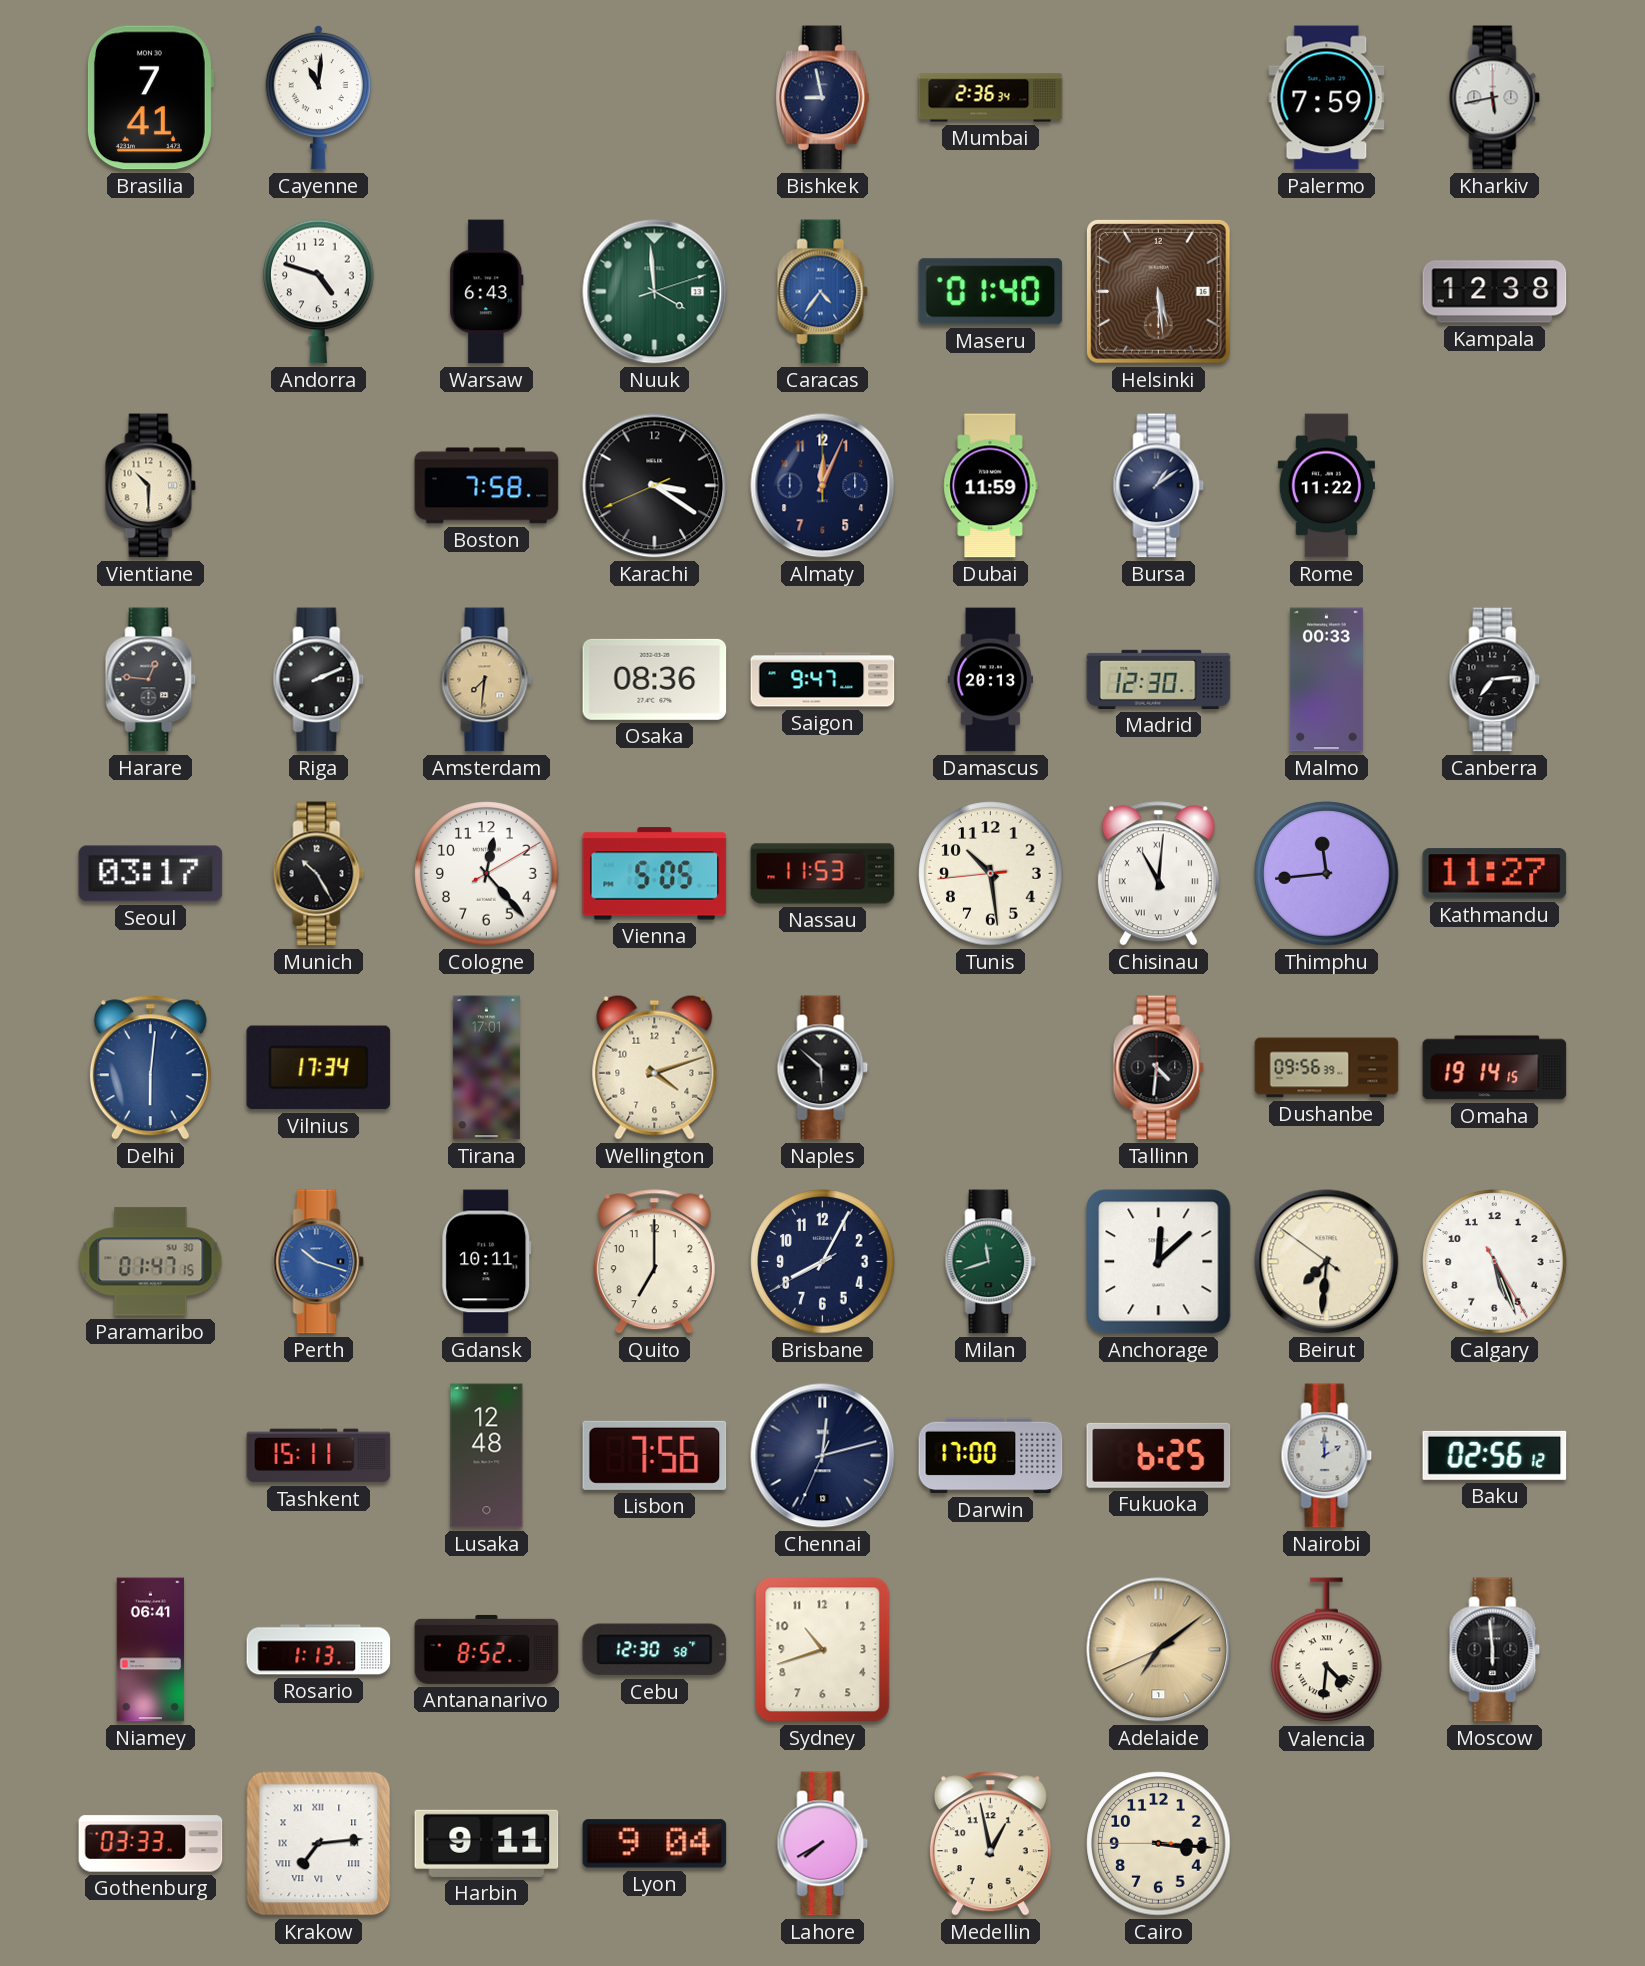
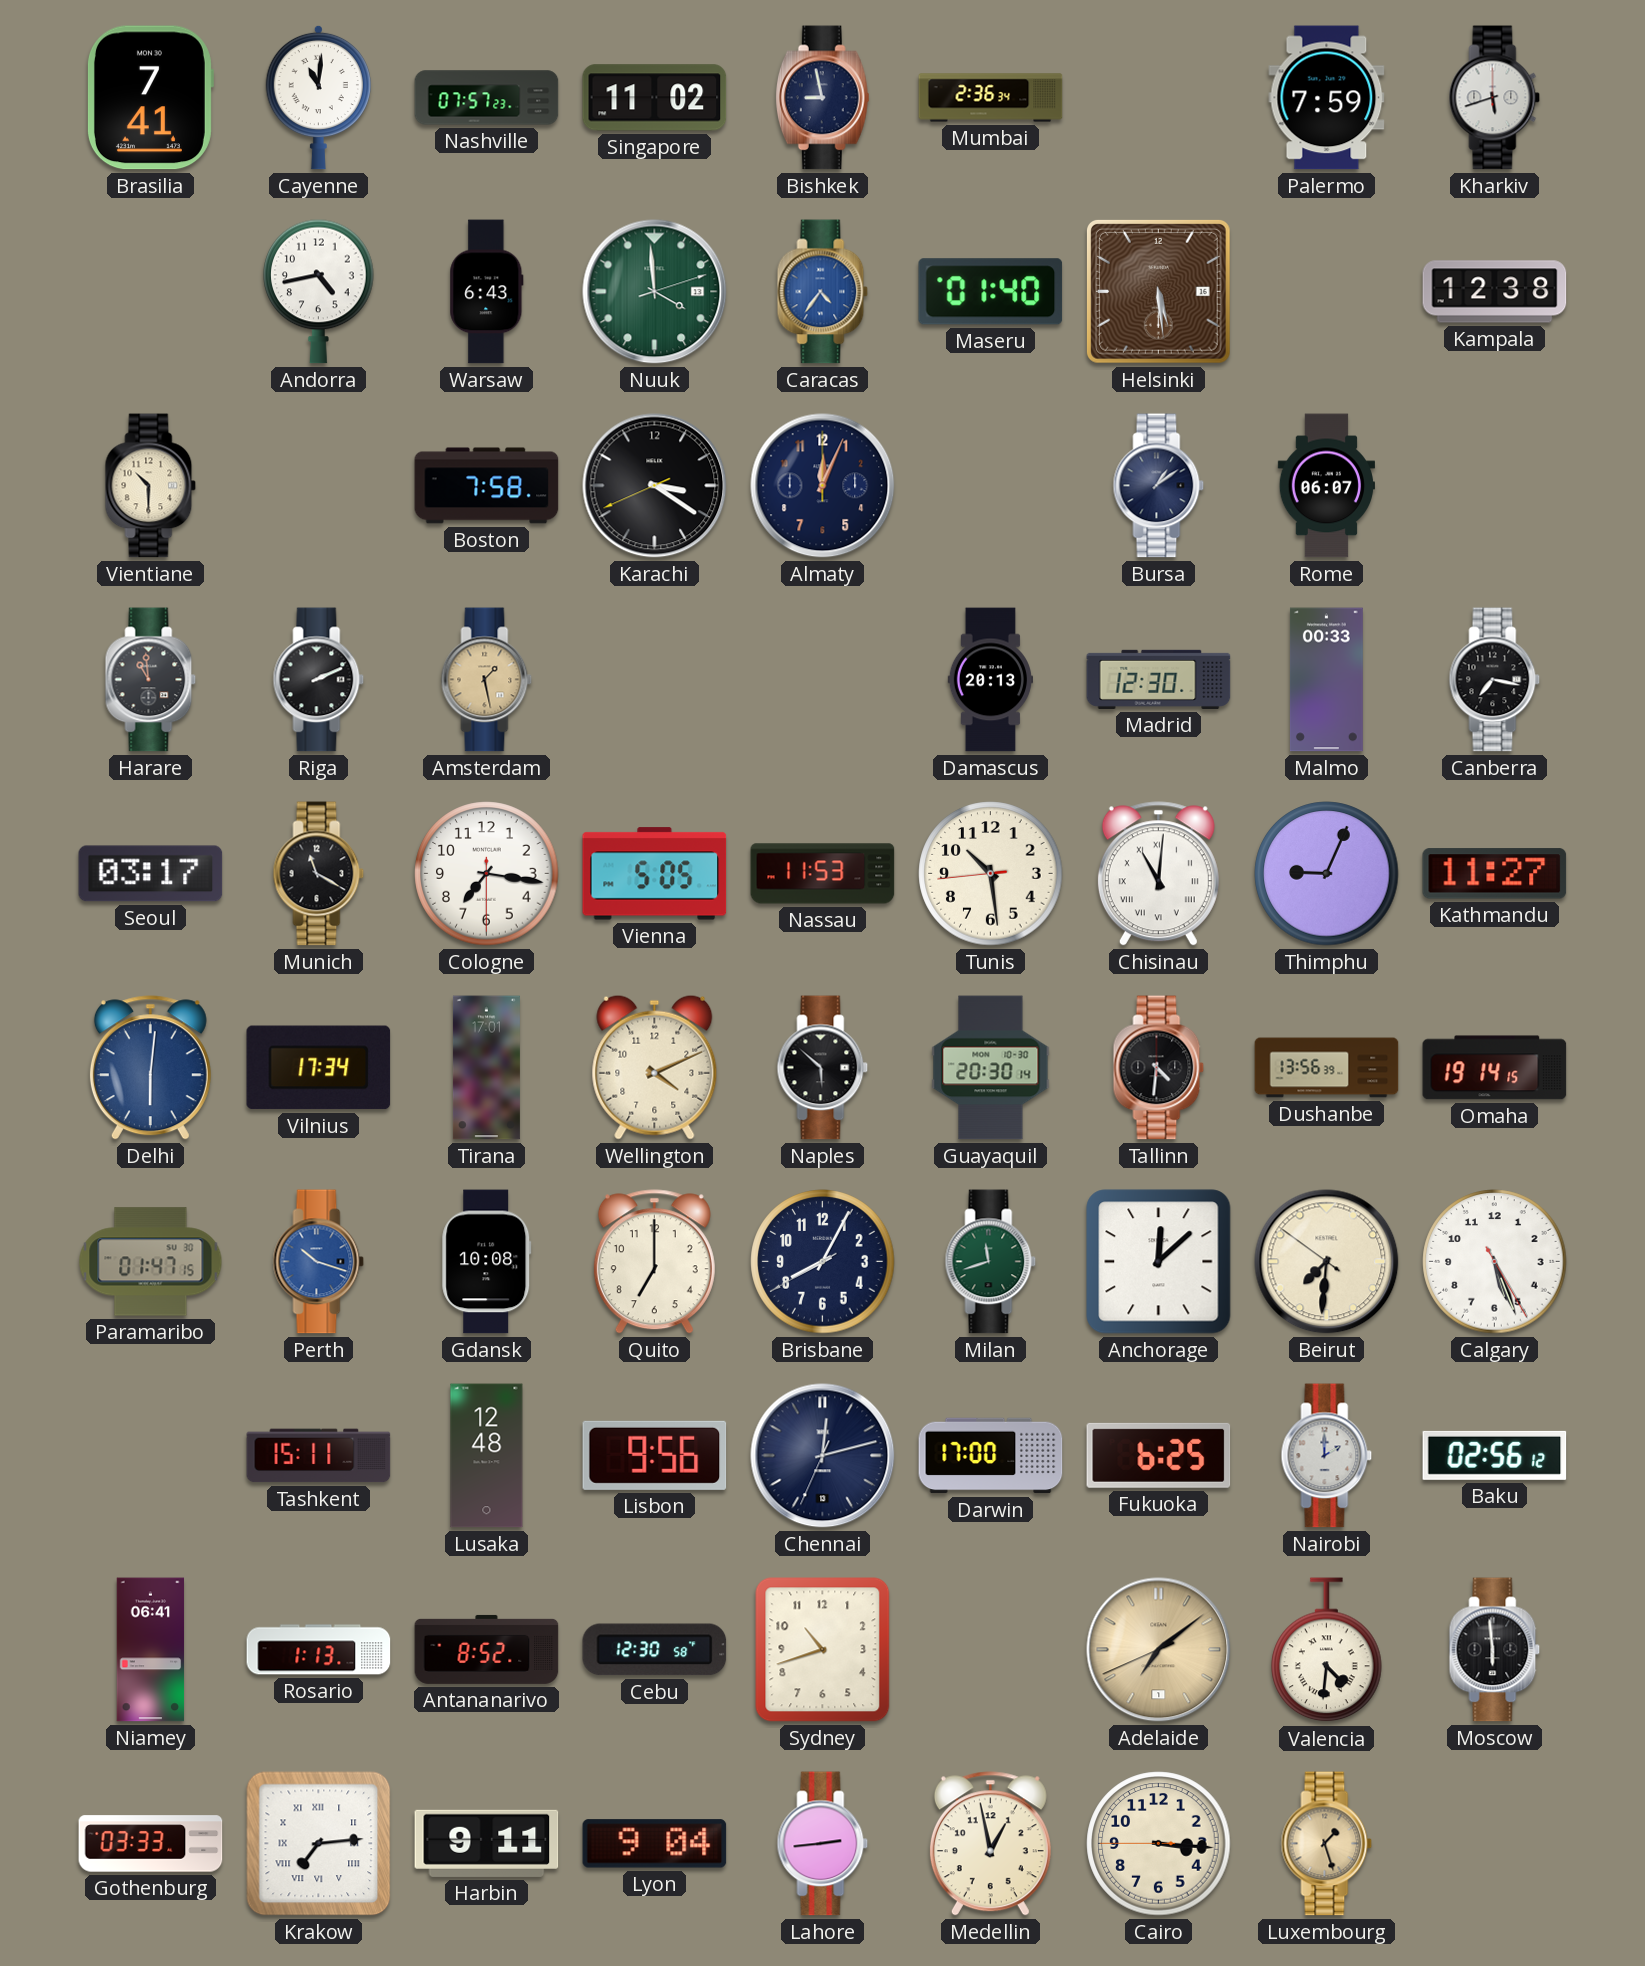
Nashville: none -> 07:57 (487, 98)
Singapore: none -> 11:02 (655, 98)
Kharkiv: 5:43 -> 5:42 (1495, 98)
Andorra: 4:48 -> 4:43 (319, 291)
Dubai: 11:59 -> none (991, 486)
Rome: 11:22 -> 06:07 (1326, 486)
Harare: 12:46 -> 10:59 (151, 680)
Amsterdam: 7:31 -> 1:28 (487, 680)
Osaka: 08:36 -> none (655, 679)
Saigon: 9:47 -> none (823, 680)
Canberra: 7:14 -> 7:17 (1495, 680)
Munich: 10:25 -> 11:20 (319, 874)
Cologne: 12:23 -> 7:16 (487, 874)
Thimphu: 11:44 -> 9:04 (1327, 874)
Wellington: 4:12 -> 4:11 (655, 1067)
Guayaquil: none -> 20:30 (991, 1068)
Dushanbe: 09:56 -> 13:56 (1327, 1068)
Gdansk: 10:11 -> 10:08 (487, 1262)
Lisbon: 7:56 -> 9:56 (655, 1455)
Lahore: 7:40 -> 2:44 (823, 1844)
Luxembourg: none -> 1:27 (1327, 1844)
